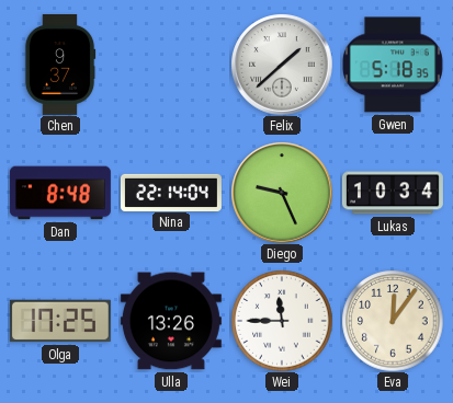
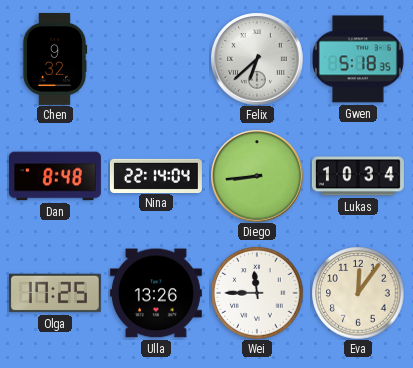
Chen: 9:37 -> 9:32 (55, 59)
Felix: 1:38 -> 6:38 (257, 59)
Diego: 9:26 -> 8:44 (257, 176)
